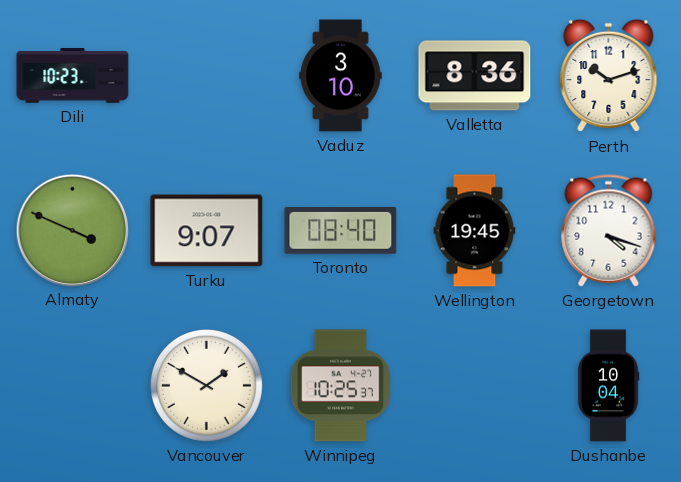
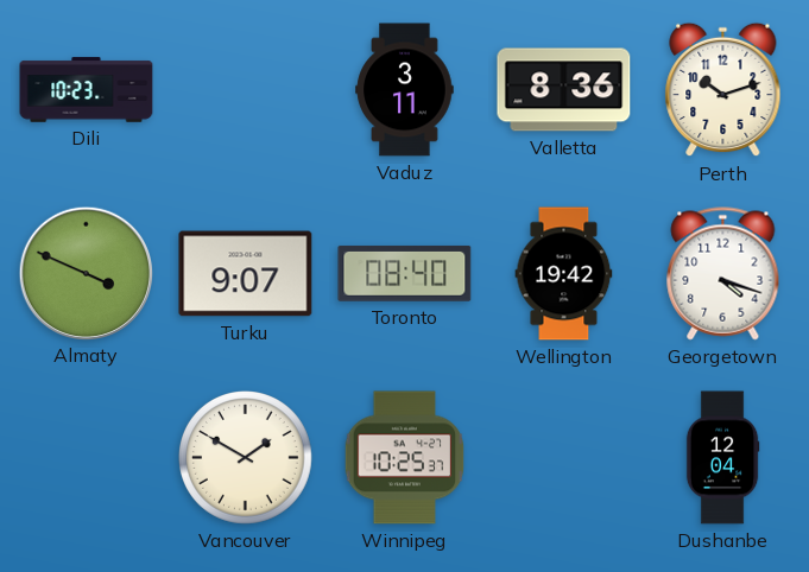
Vaduz: 3:10 -> 3:11 (405, 90)
Wellington: 19:45 -> 19:42 (564, 274)
Dushanbe: 10:04 -> 12:04 (722, 458)
